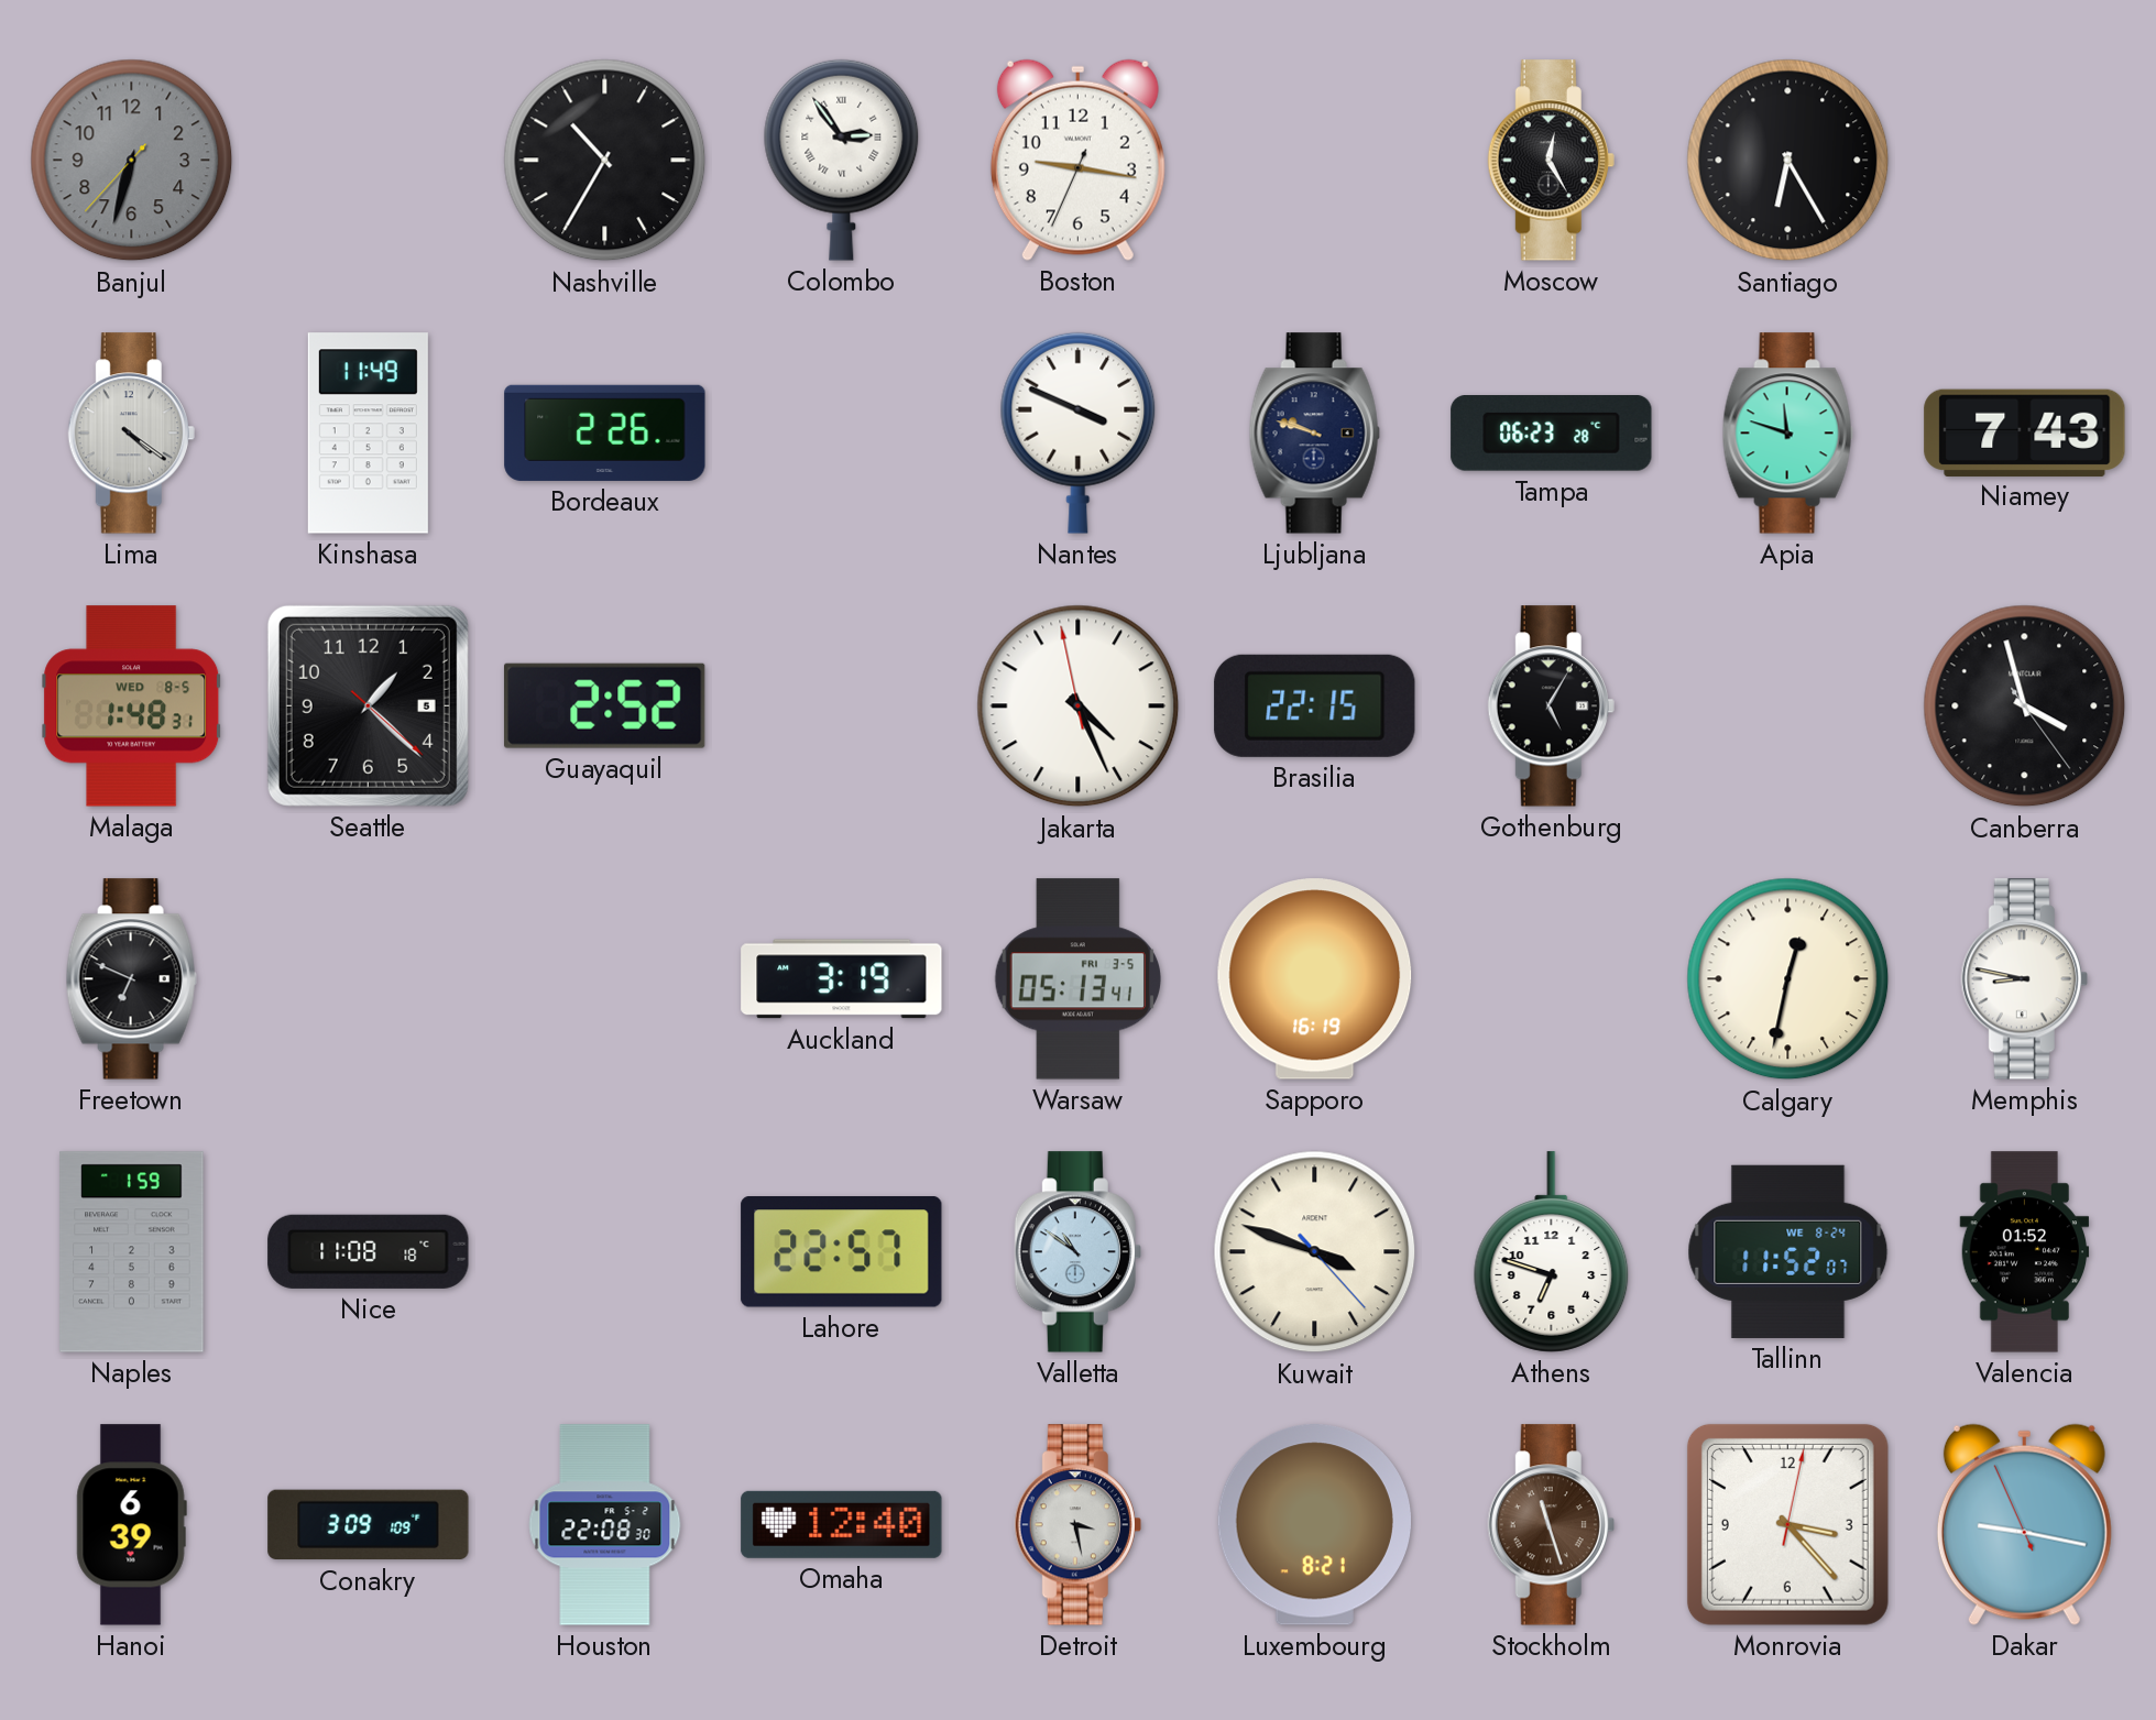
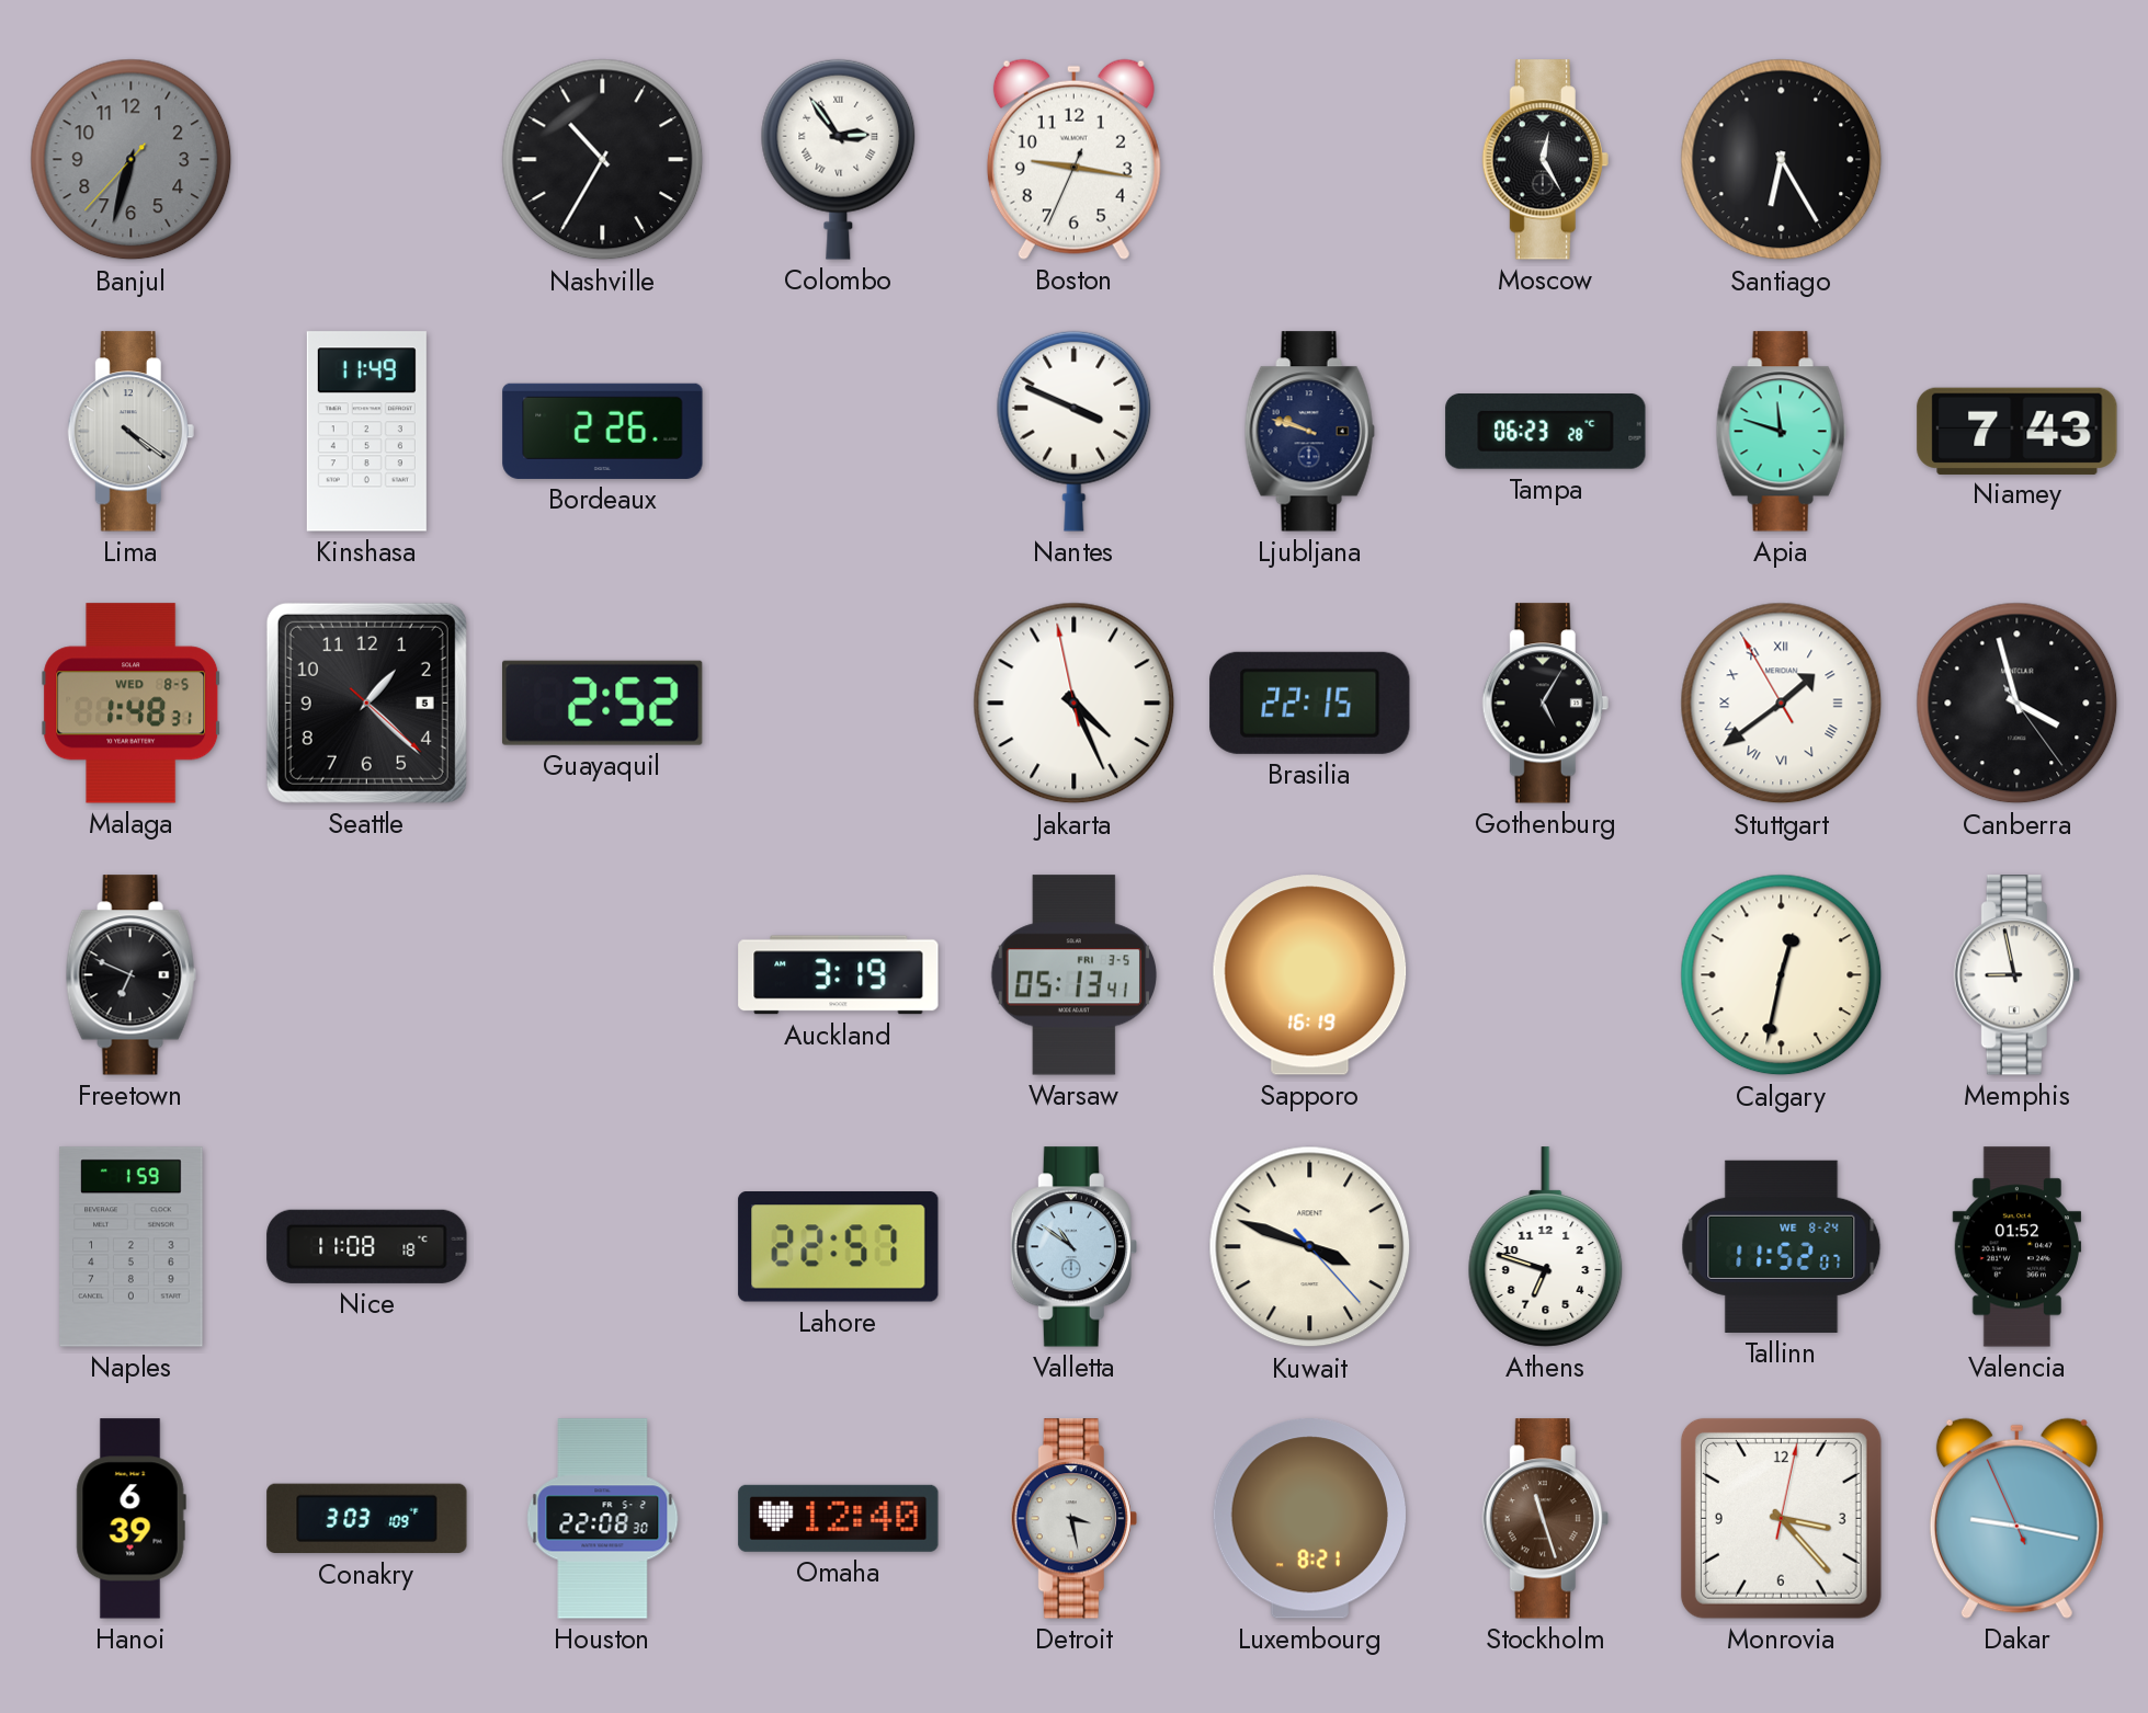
Stuttgart: none -> 1:38 (1782, 704)
Memphis: 8:47 -> 8:58 (2016, 975)
Conakry: 3:09 -> 3:03 (367, 1519)
